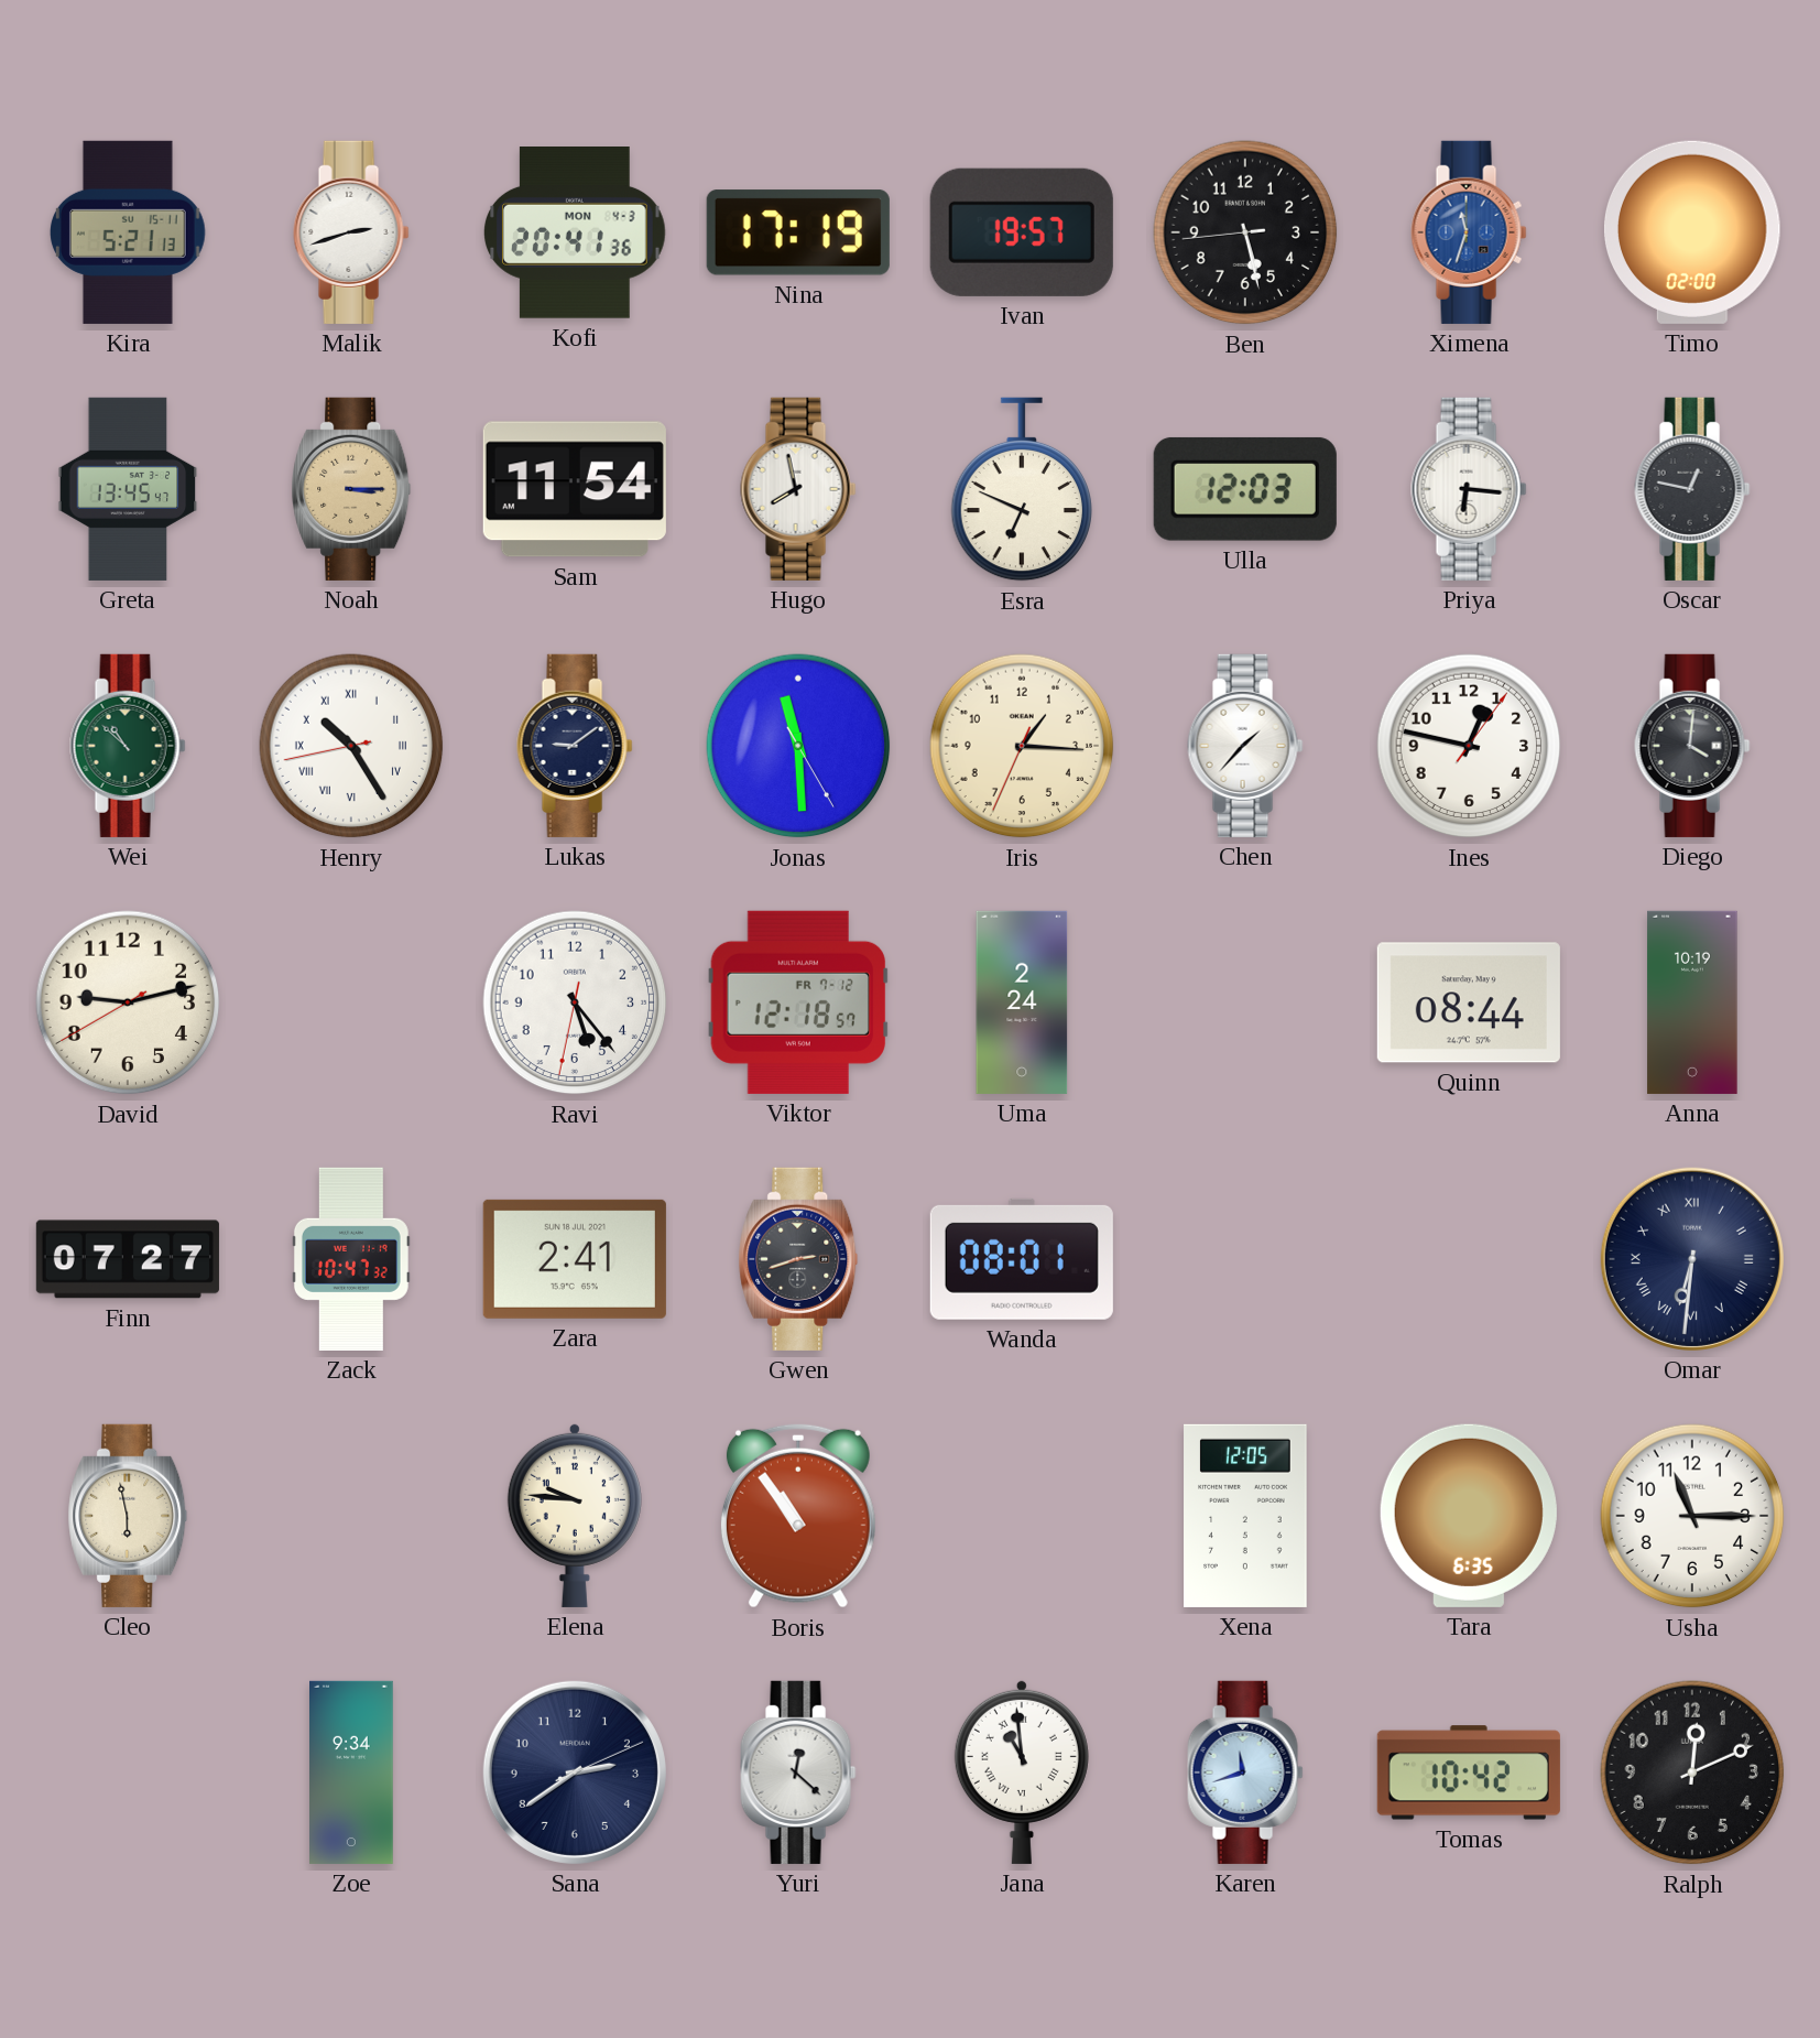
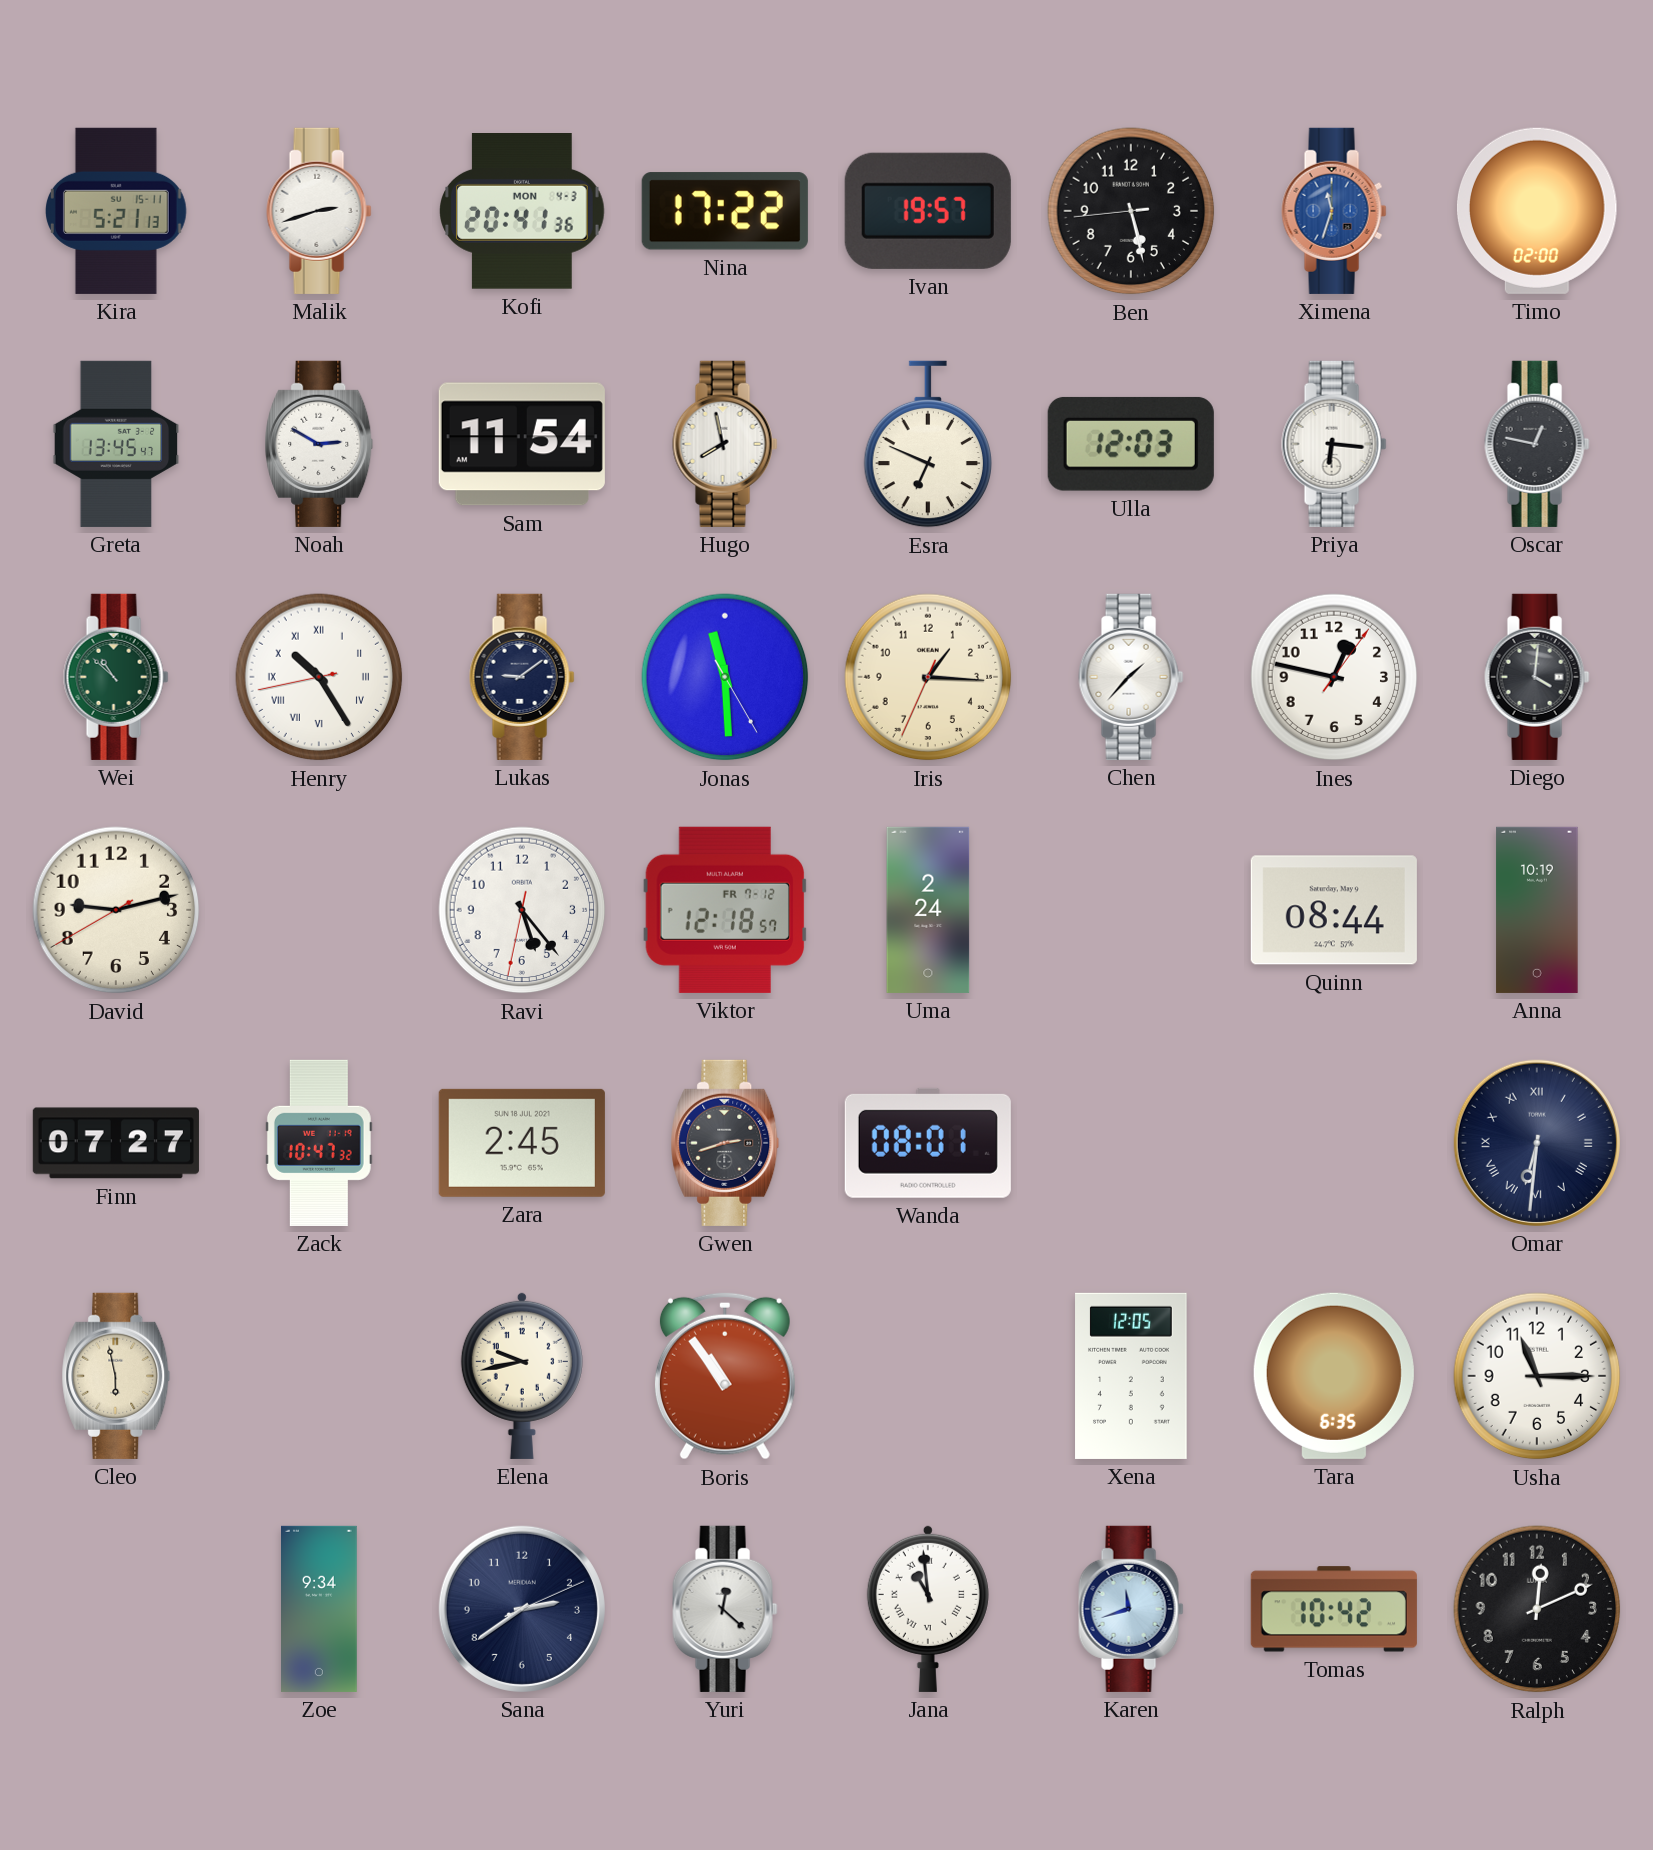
Nina: 17:19 -> 17:22 (725, 211)
Noah: 3:15 -> 2:50 (319, 444)
Noah dial: champagne -> white (319, 444)
Zara: 2:41 -> 2:45 (522, 1143)
Elena: 9:46 -> 9:43 (522, 1375)
